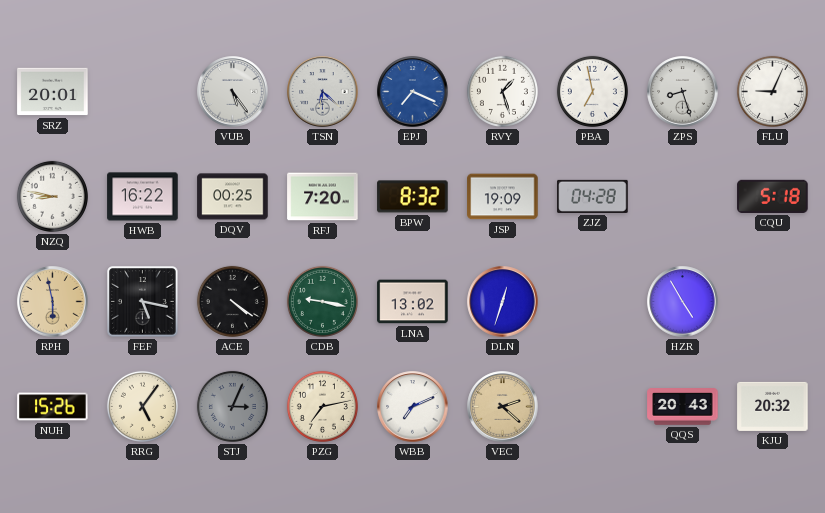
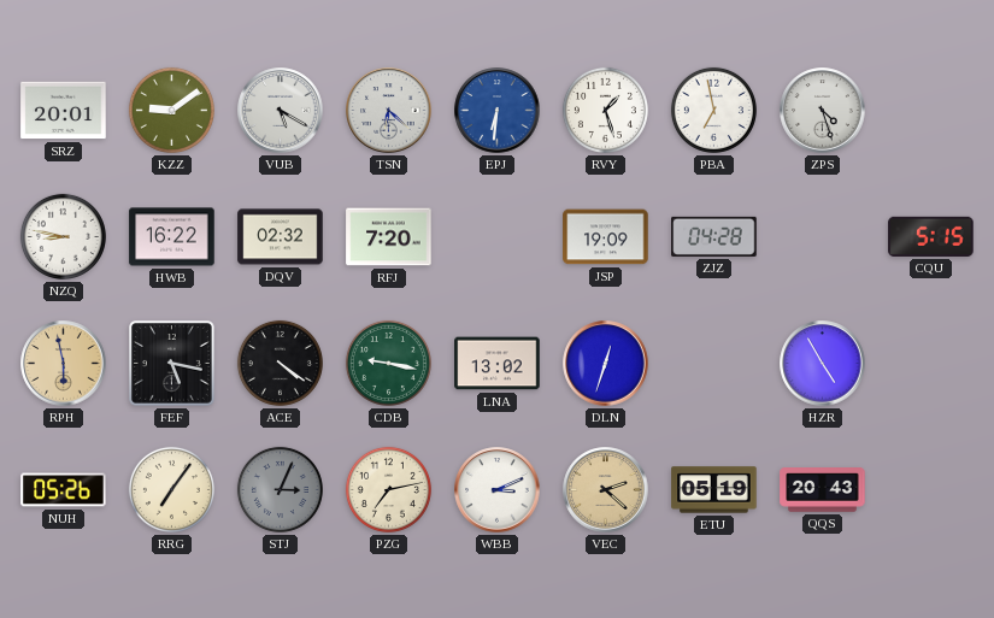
KZZ: none -> 9:09 (171, 110)
VUB: 5:24 -> 5:20 (281, 111)
EPJ: 7:19 -> 6:31 (498, 111)
ZPS: 8:27 -> 4:27 (823, 111)
FLU: 9:04 -> none (772, 91)
DQV: 00:25 -> 02:32 (281, 237)
BPW: 8:32 -> none (413, 197)
CQU: 5:18 -> 5:15 (931, 236)
NUH: 15:26 -> 05:26 (64, 490)
RRG: 5:06 -> 7:06 (171, 489)
WBB: 7:11 -> 3:11 (498, 490)
ETU: none -> 05:19 (714, 490)
KJU: 20:32 -> none (773, 406)
